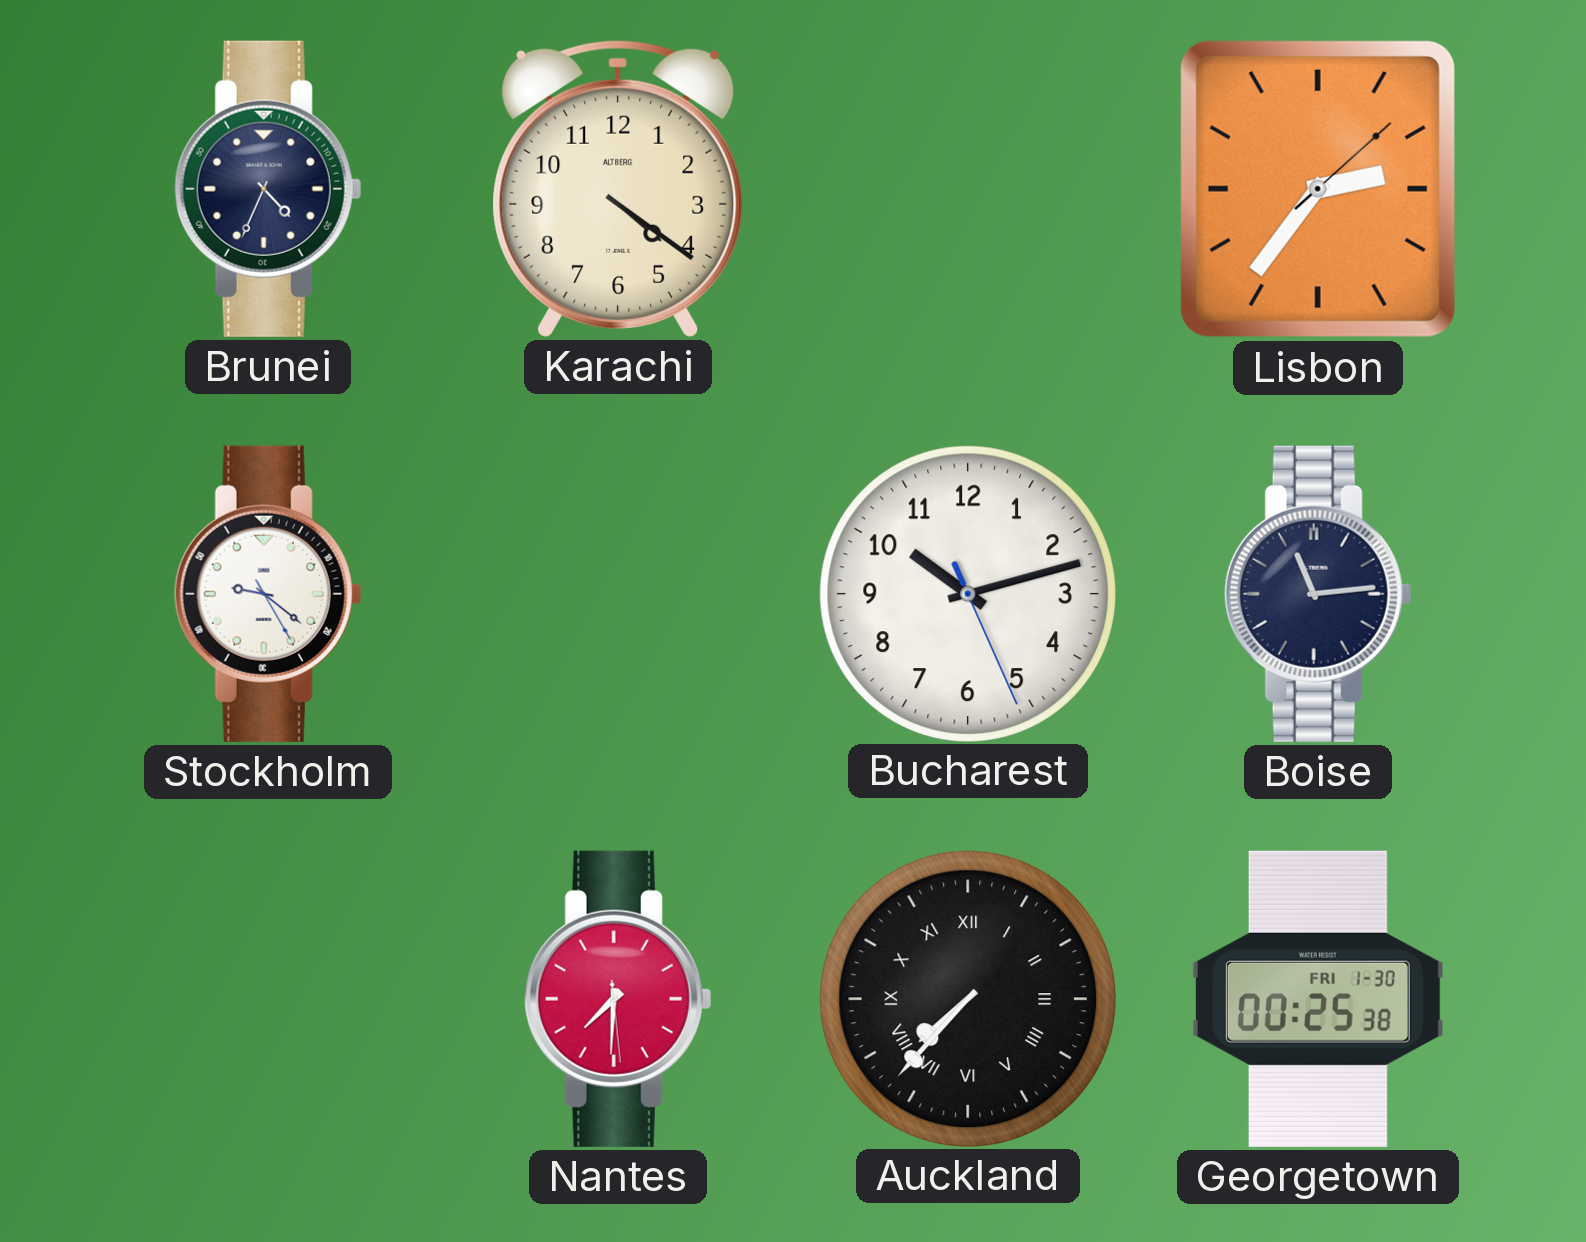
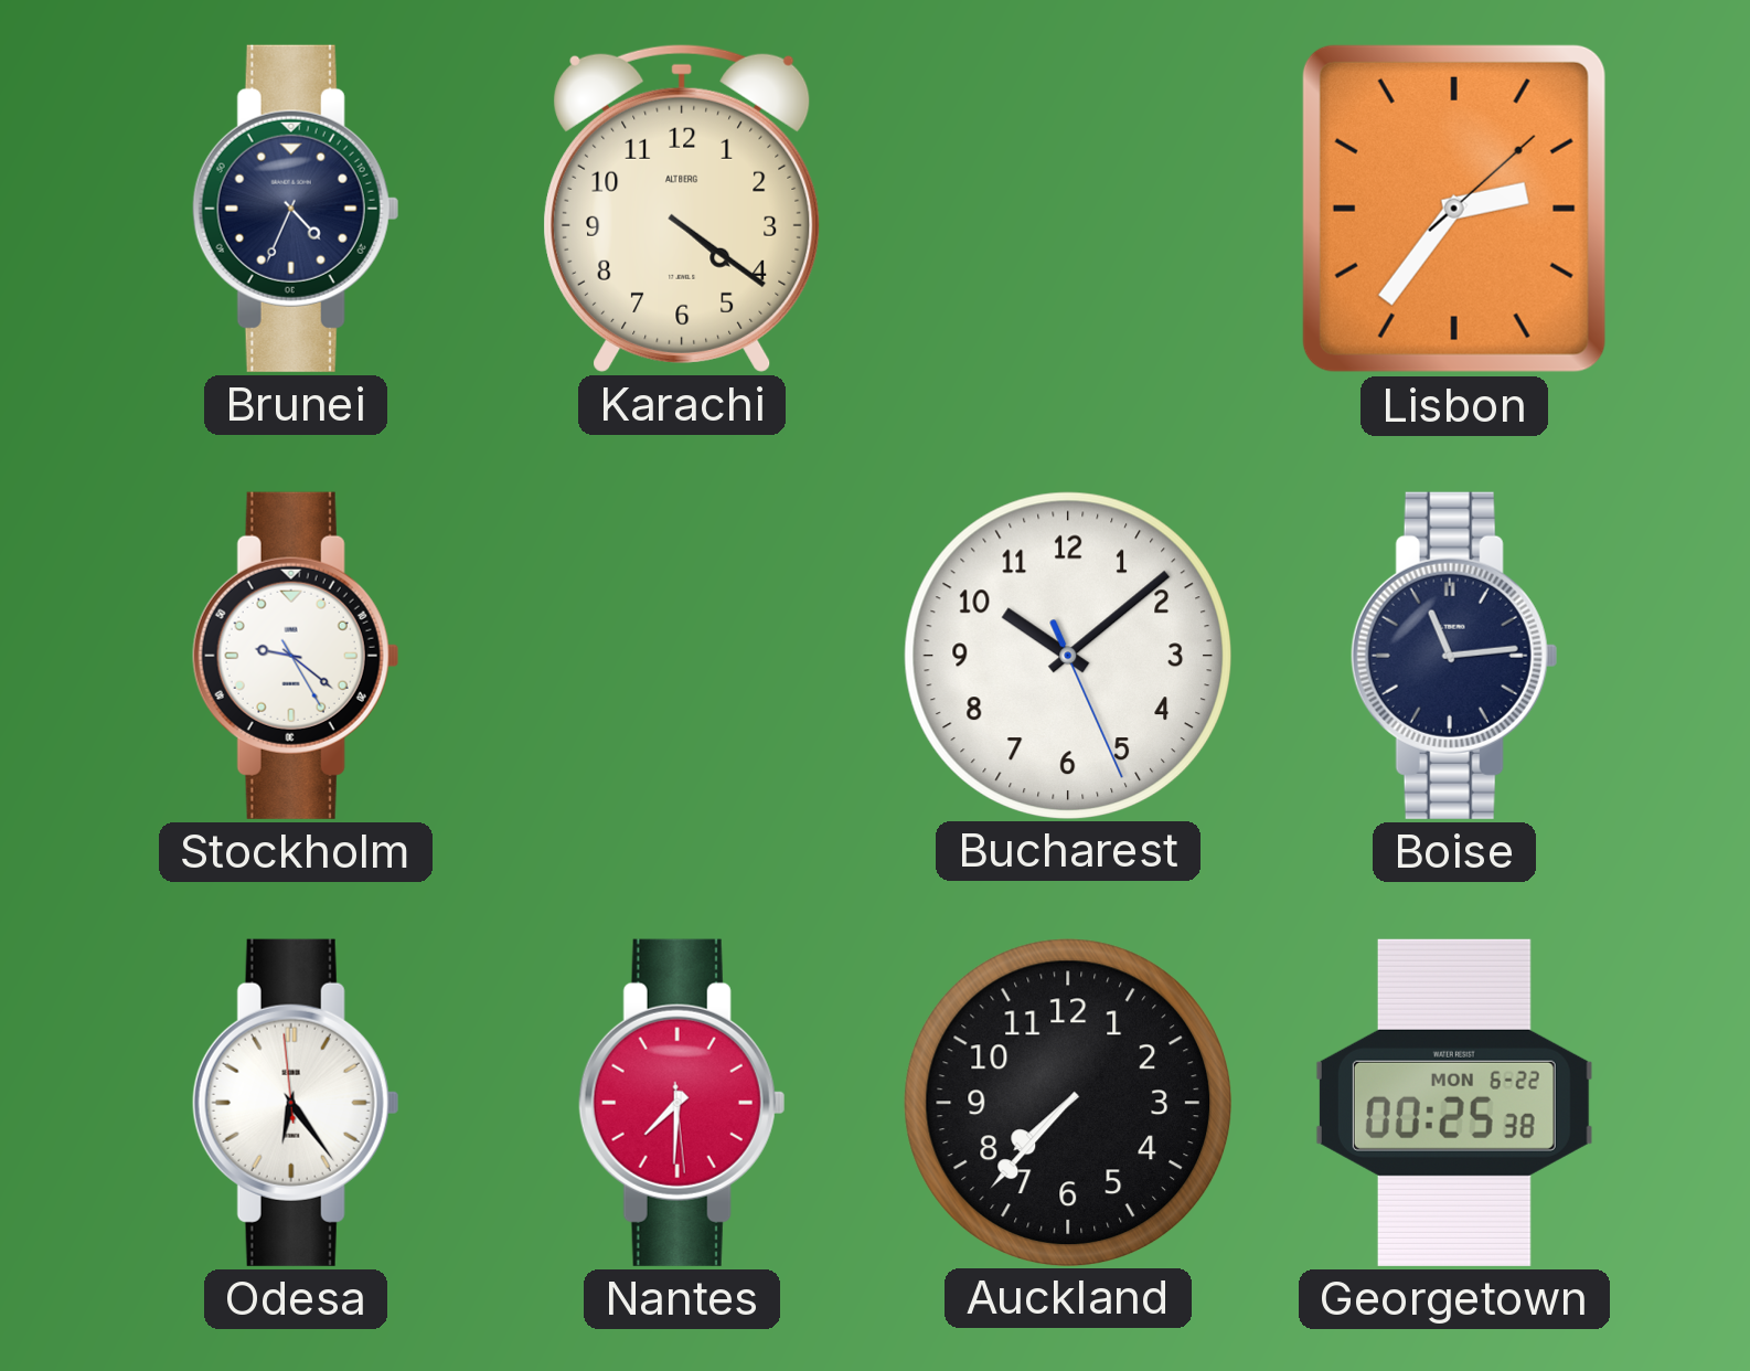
Bucharest: 10:12 -> 10:08 (1067, 655)
Odesa: none -> 6:23 (296, 1103)
Auckland numerals: Roman -> Arabic (1067, 1102)
Georgetown date: FRI 1-30 -> MON 6-22 (1454, 1103)
